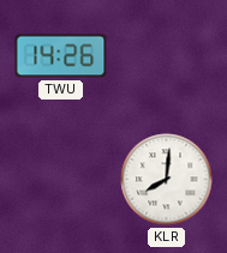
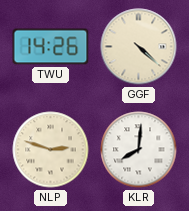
GGF: none -> 4:22 (139, 47)
NLP: none -> 2:48 (51, 150)
